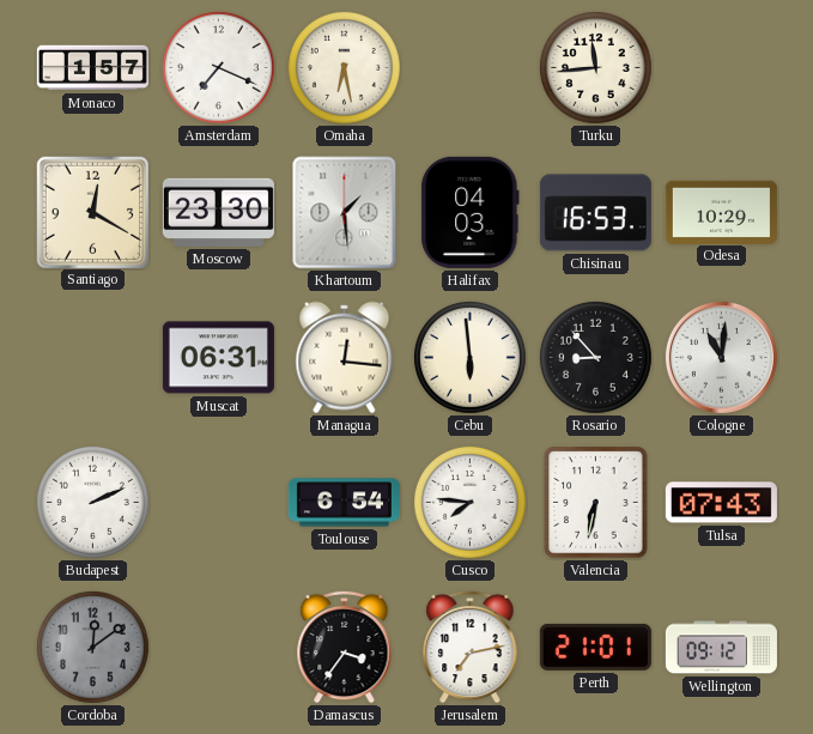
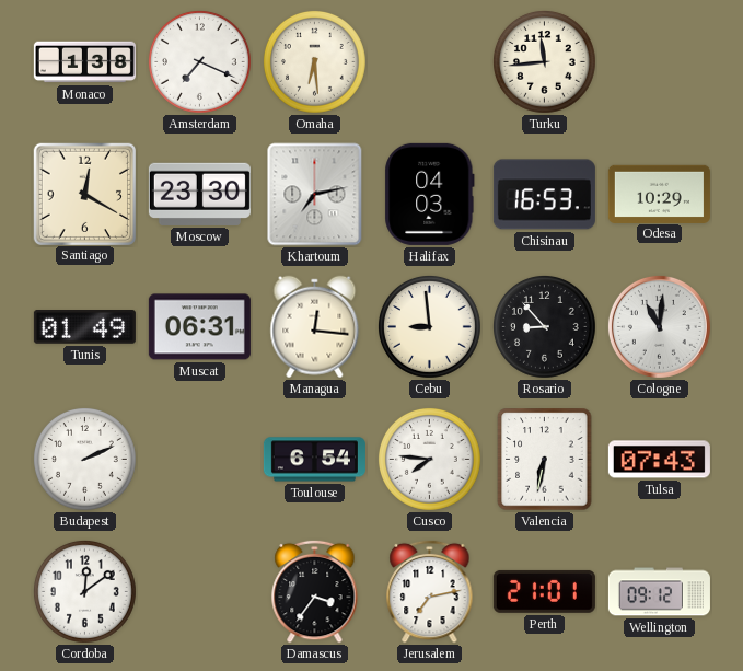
Monaco: 1:57 -> 1:38 (84, 62)
Omaha: 6:28 -> 6:29 (315, 62)
Khartoum: 1:29 -> 7:13 (315, 195)
Tunis: none -> 01:49 (84, 327)
Cebu: 5:59 -> 8:59 (430, 327)
Cordoba dial: grey -> white (85, 592)
